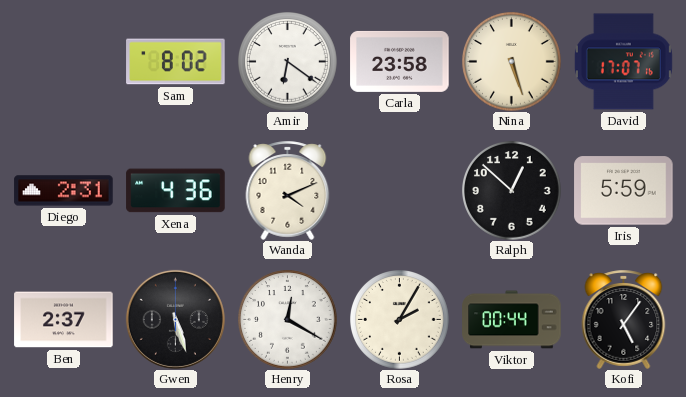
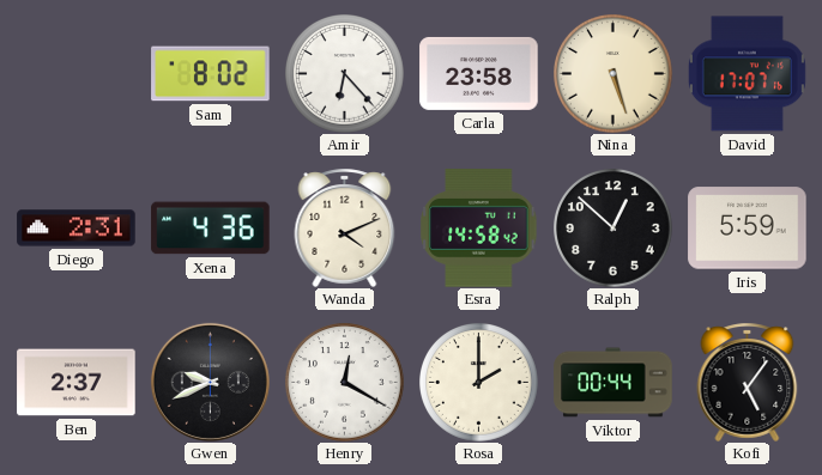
Amir: 6:21 -> 6:23 (345, 74)
Esra: none -> 14:58 (479, 229)
Gwen: 5:27 -> 9:41 (210, 382)
Rosa: 2:05 -> 2:00 (479, 383)
